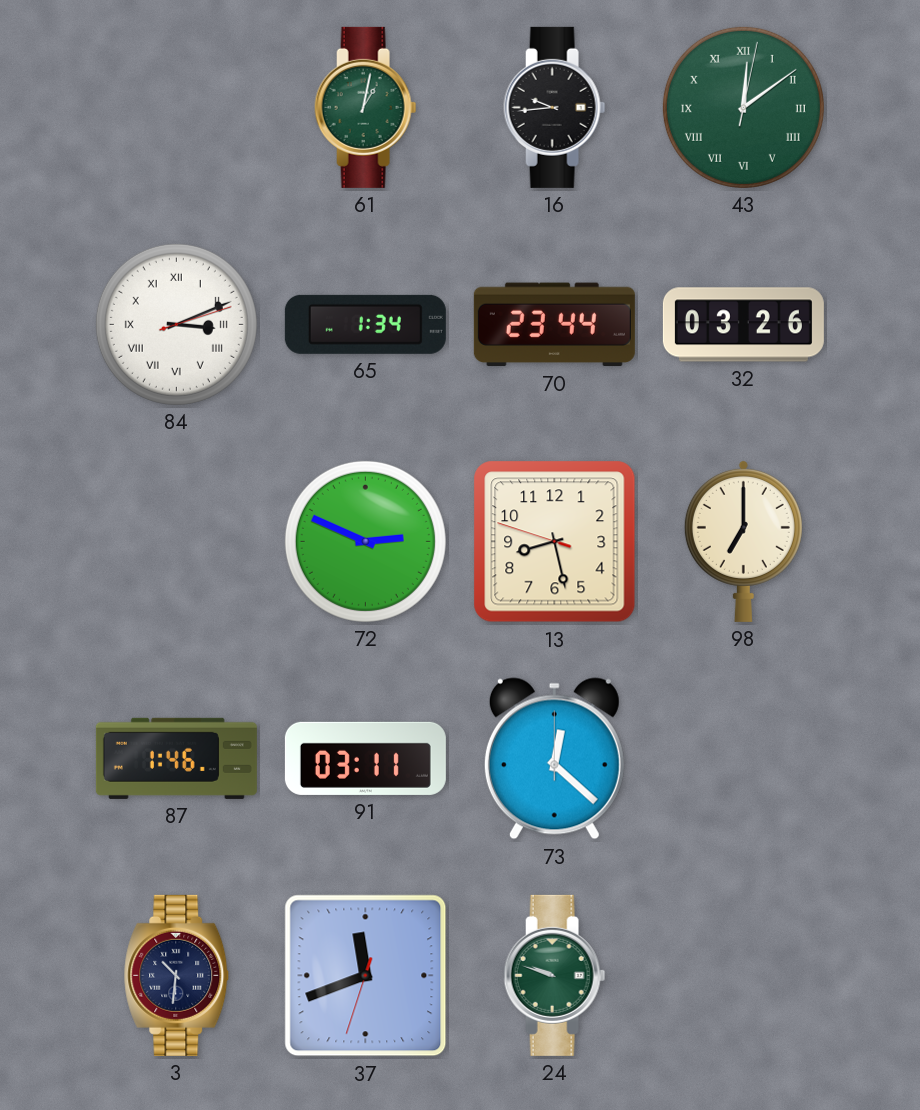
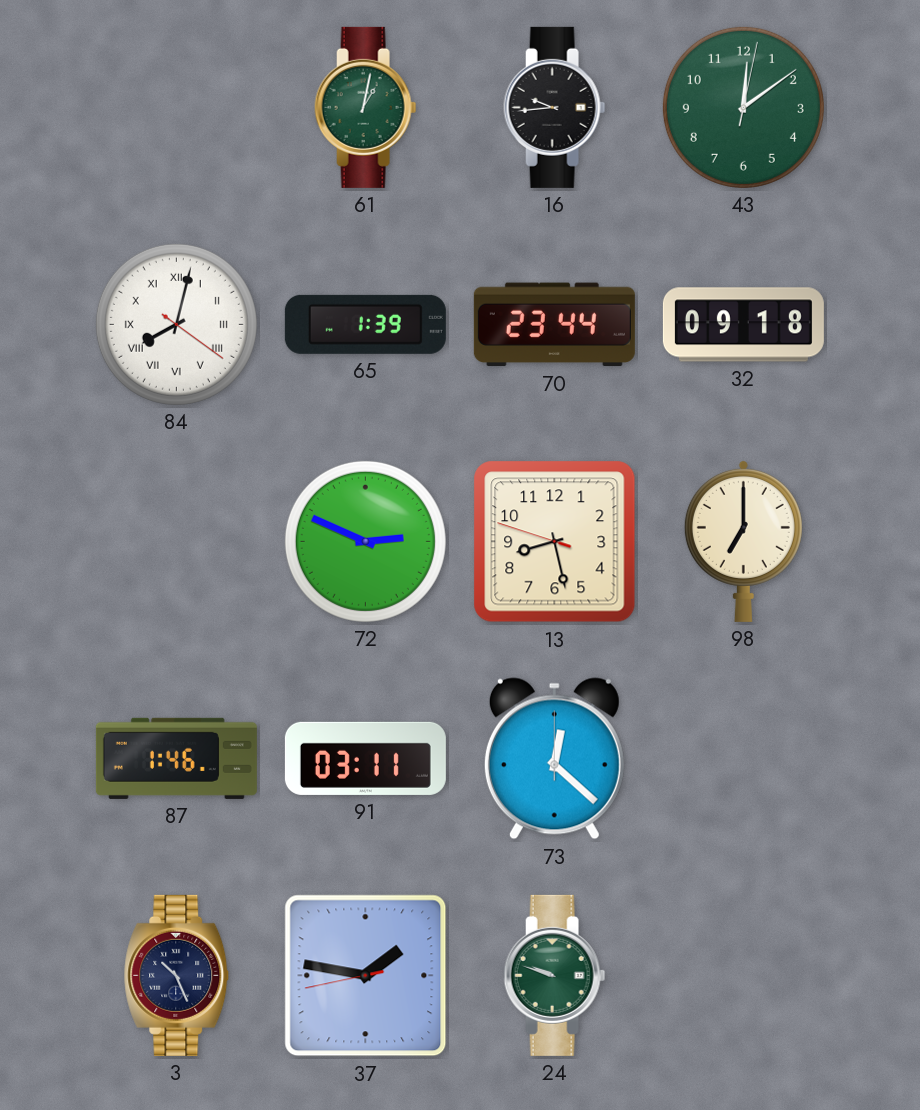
43 numerals: Roman -> Arabic (743, 107)
84: 3:11 -> 8:02 (176, 324)
65: 1:34 -> 1:39 (365, 324)
32: 03:26 -> 09:18 (743, 325)
3: 10:31 -> 10:26 (177, 975)
37: 11:41 -> 1:46 (366, 976)
